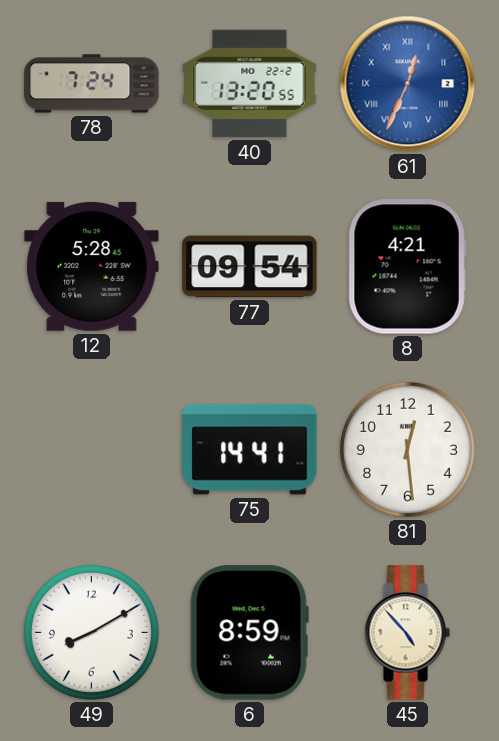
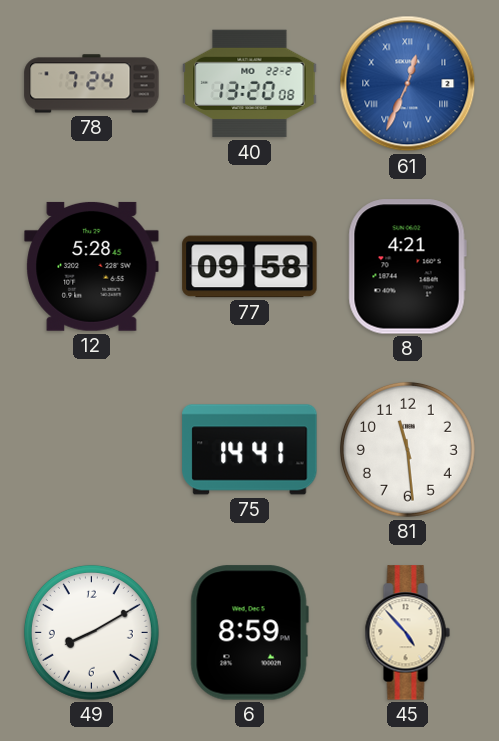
40: 13:20:55 -> 13:20:08 (250, 84)
77: 09:54 -> 09:58 (250, 267)
81: 12:29 -> 11:29 (407, 449)
